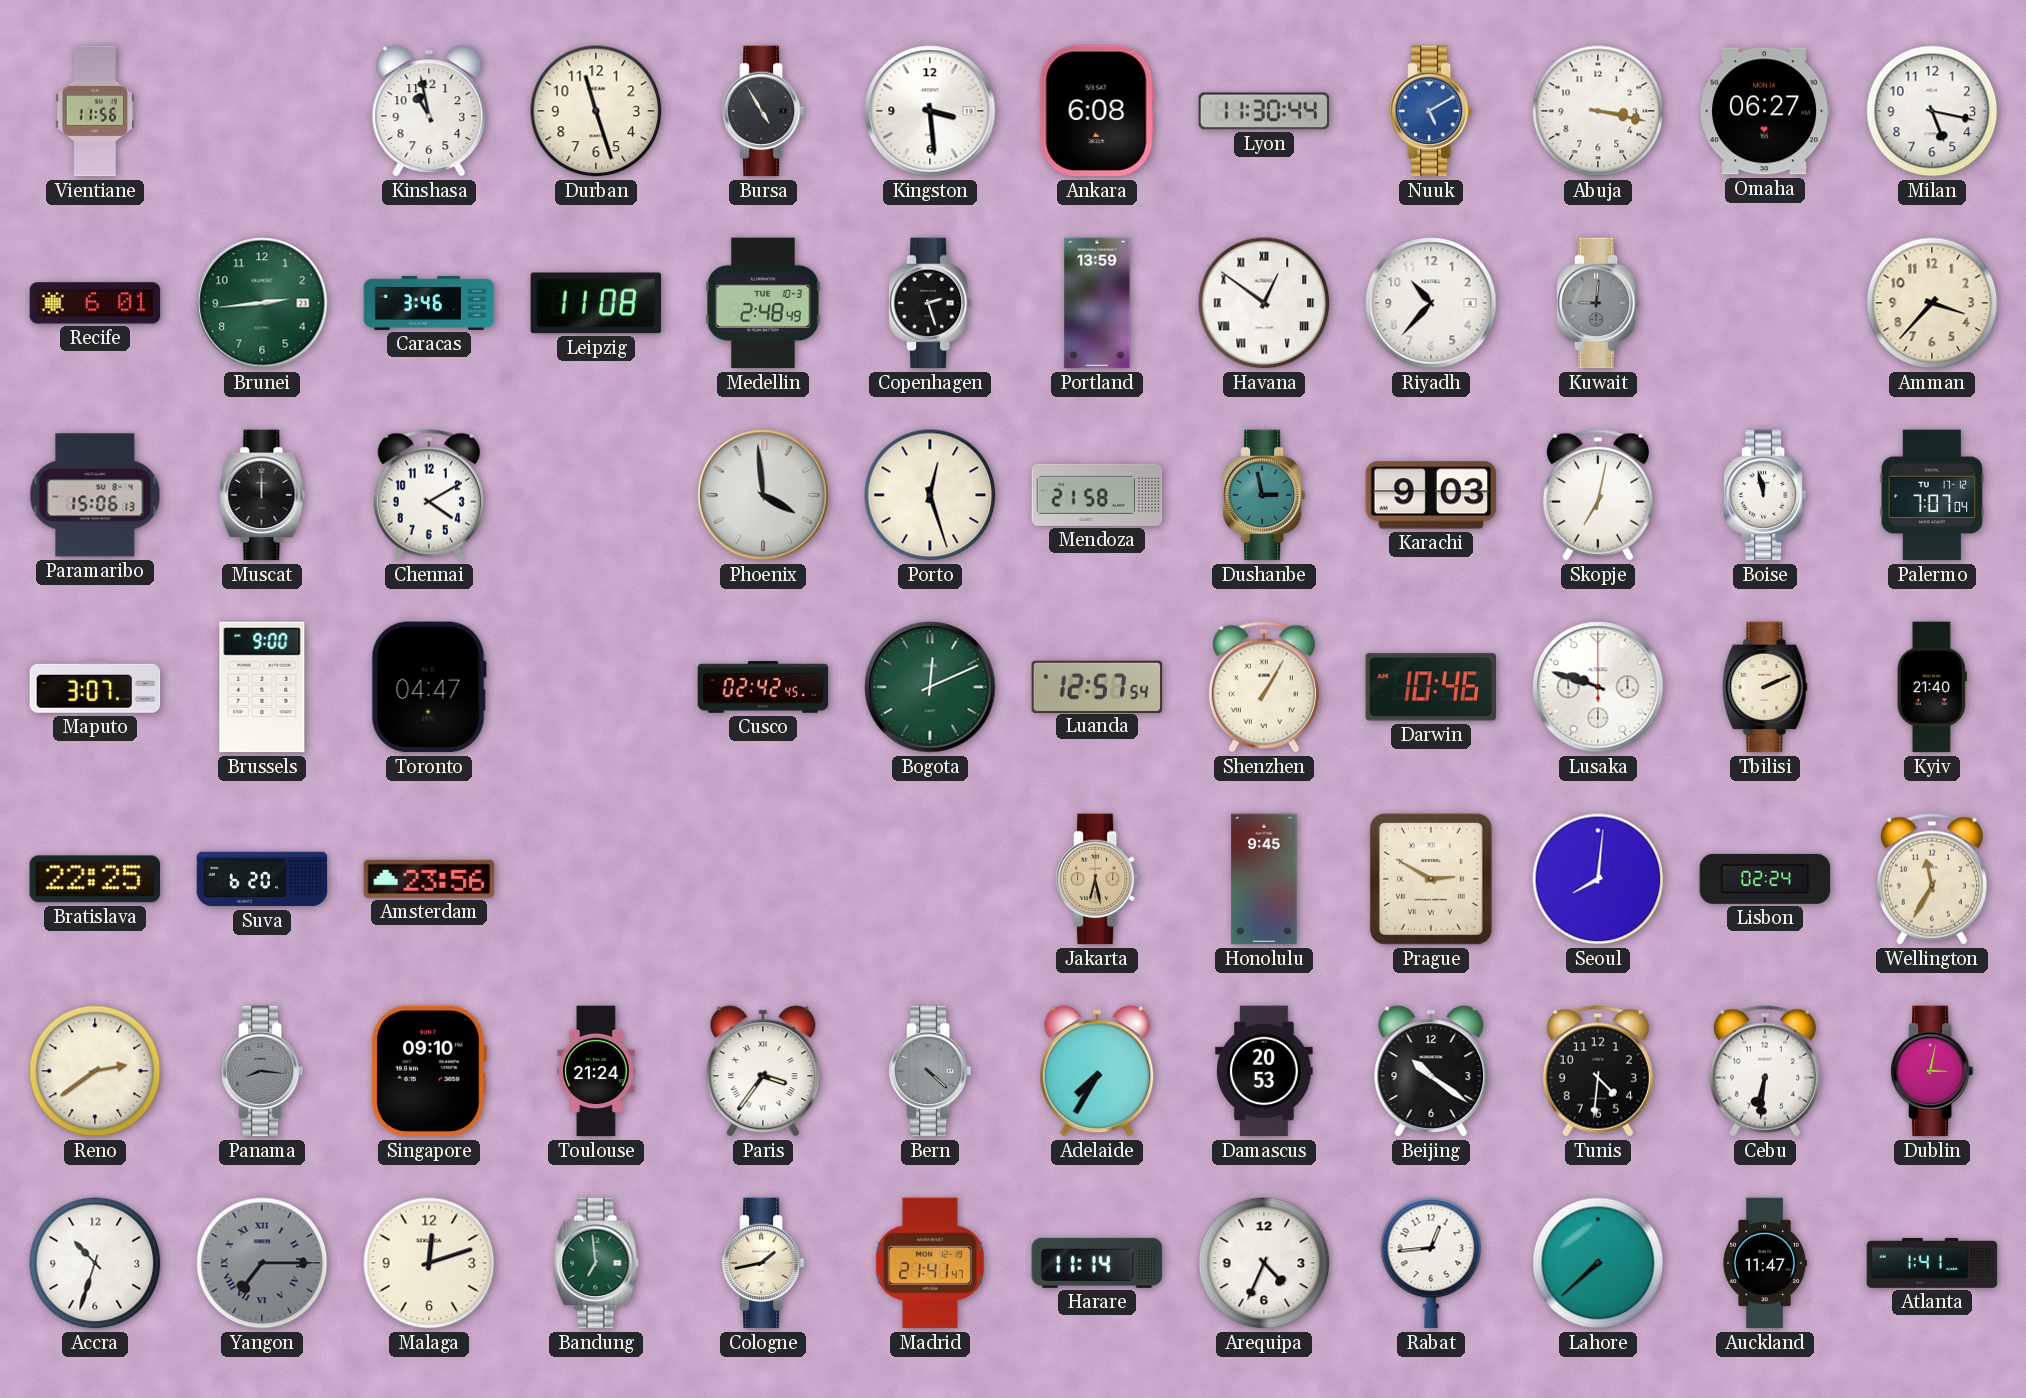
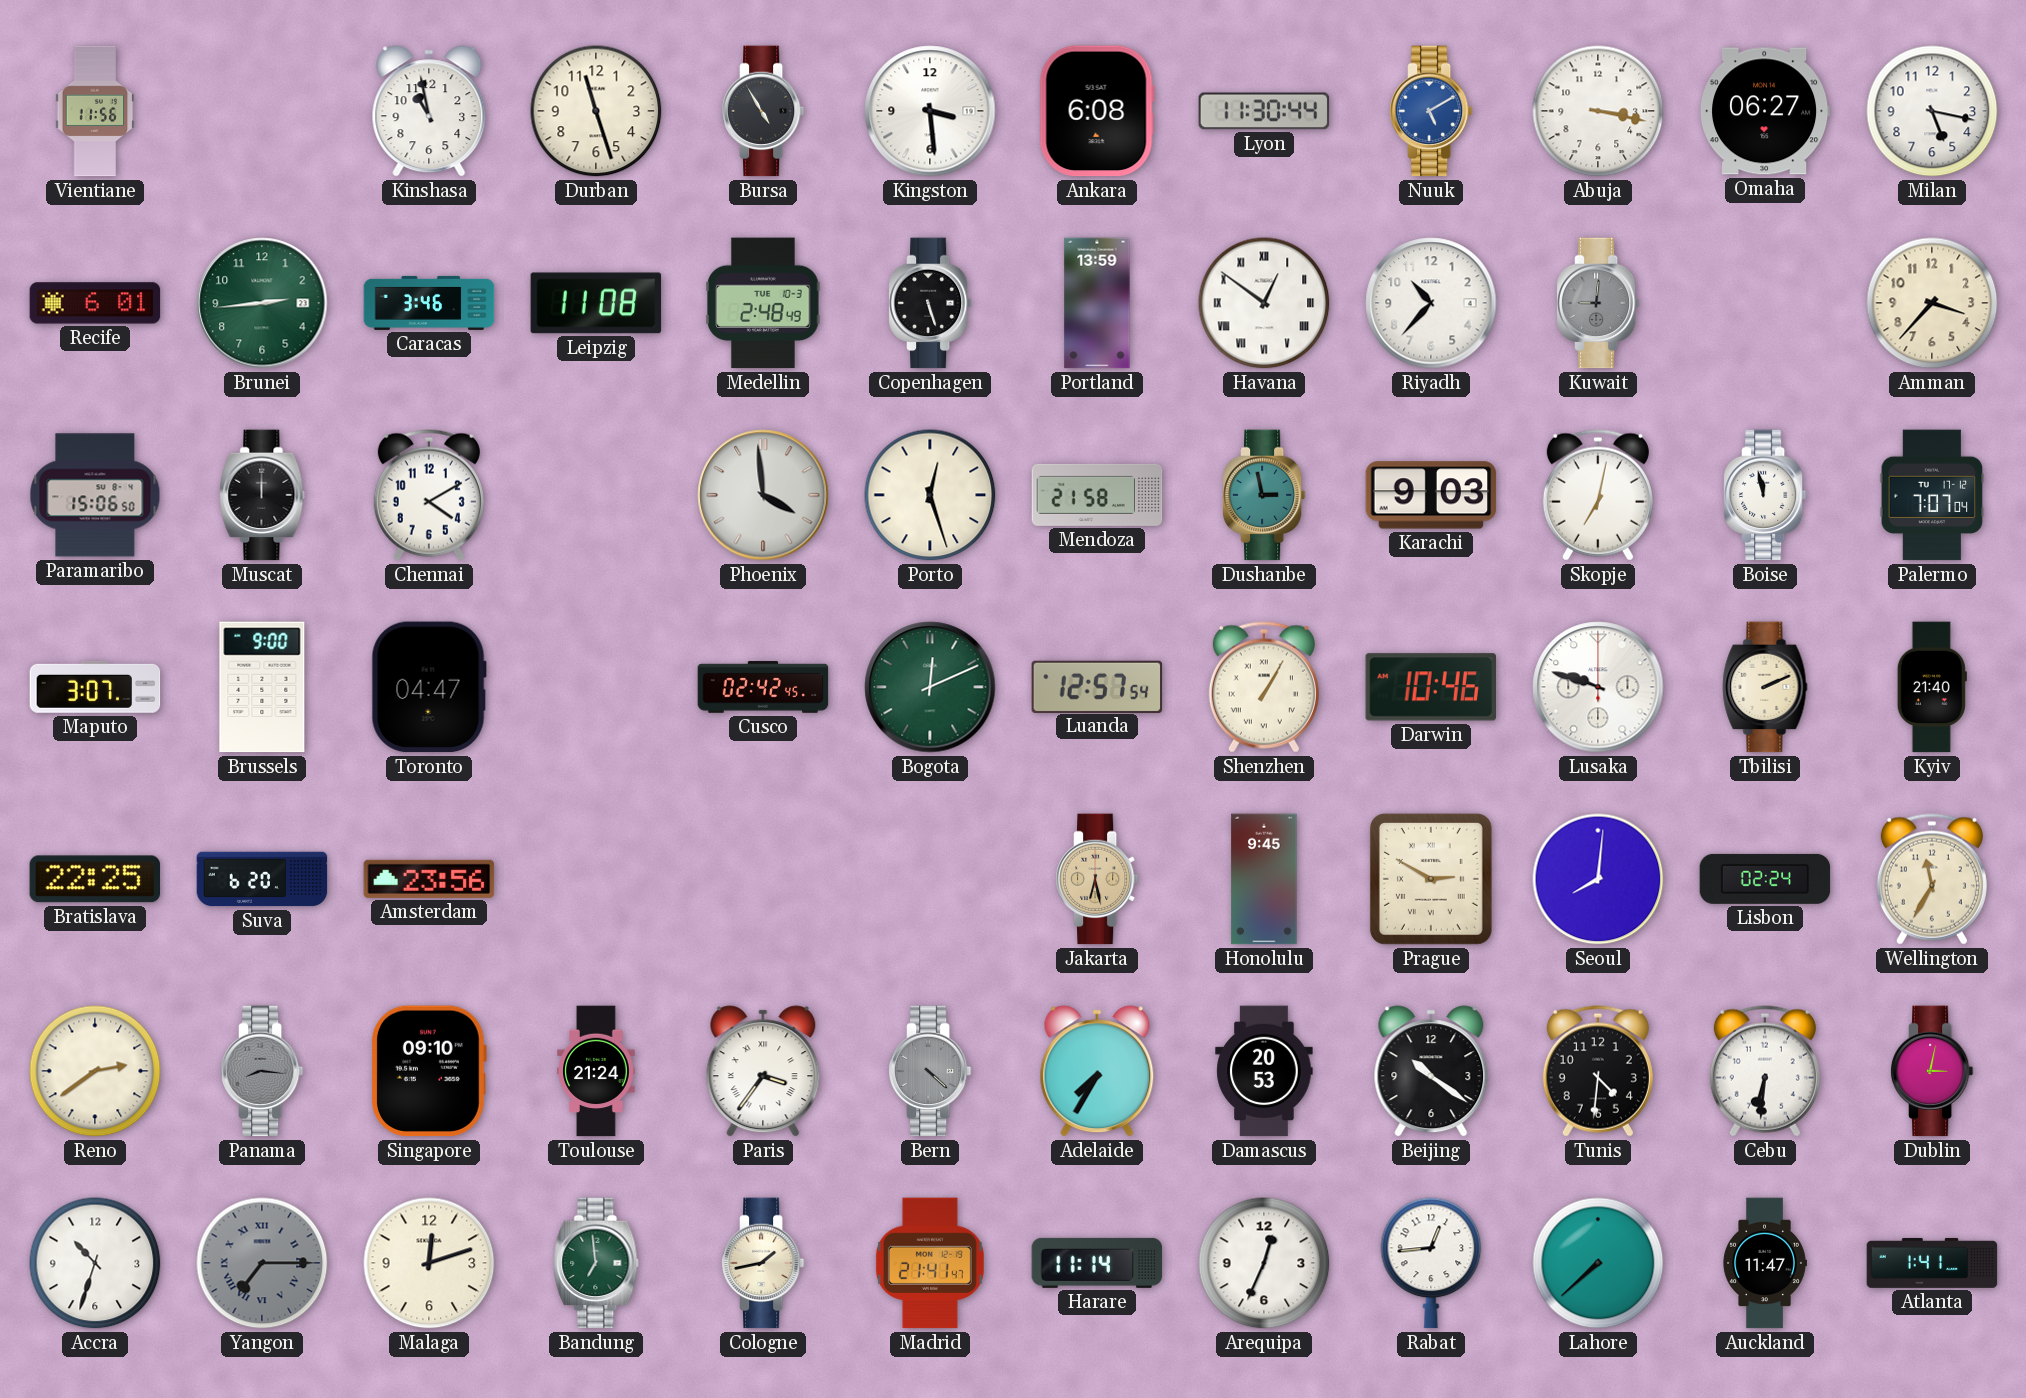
Copenhagen: 2:27 -> 5:27 (930, 303)
Paramaribo: 15:06:13 -> 15:06:50 (95, 495)
Arequipa: 4:34 -> 12:34 (1264, 1263)
